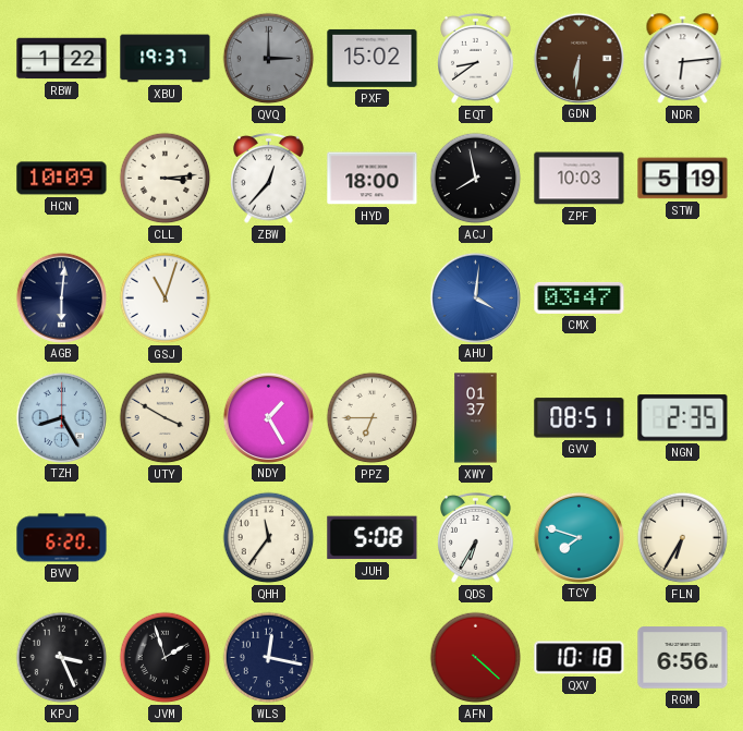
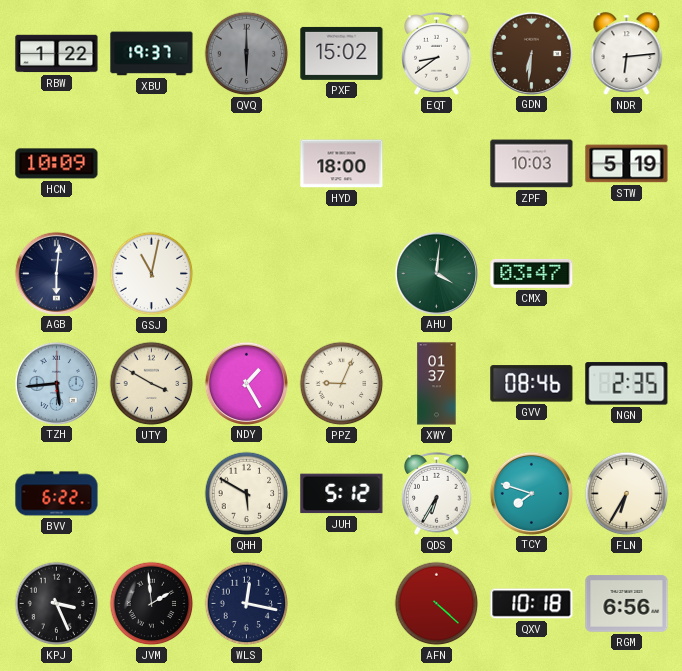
QVQ: 3:00 -> 6:00 (247, 54)
CLL: 3:14 -> none (166, 179)
ZBW: 12:37 -> none (269, 178)
ACJ: 7:58 -> none (476, 179)
GSJ: 11:03 -> 11:02 (152, 274)
AHU dial: blue -> green (436, 273)
TZH: 8:25 -> 5:44 (56, 383)
PPZ: 6:45 -> 9:04 (342, 384)
GVV: 08:51 -> 08:46 (532, 384)
BVV: 6:20 -> 6:22 (57, 494)
QHH: 11:36 -> 5:50 (247, 494)
JUH: 5:08 -> 5:12 (342, 494)
JVM: 1:57 -> 1:59 (152, 604)
